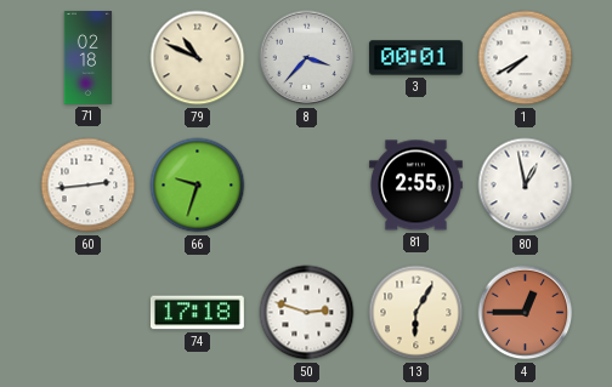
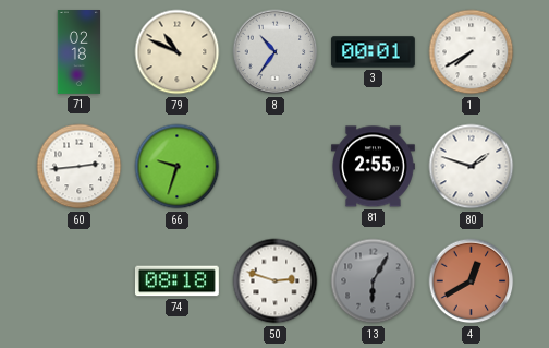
8: 3:37 -> 10:36 (276, 52)
80: 12:58 -> 1:48 (472, 167)
74: 17:18 -> 08:18 (176, 281)
13 dial: cream -> grey (374, 281)
4: 12:45 -> 12:40 (472, 281)
